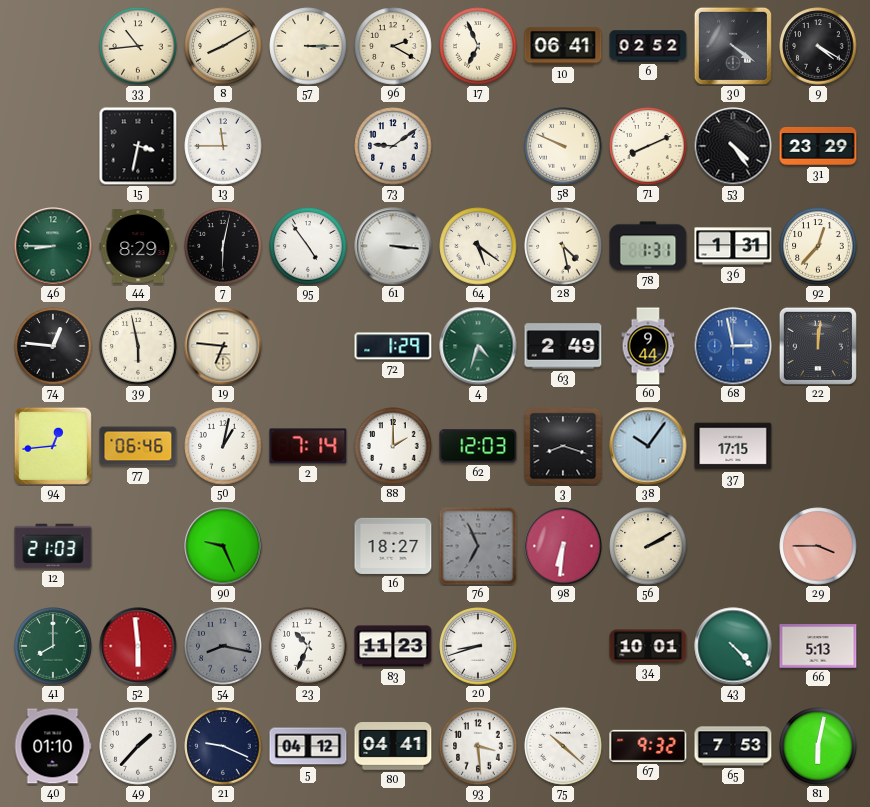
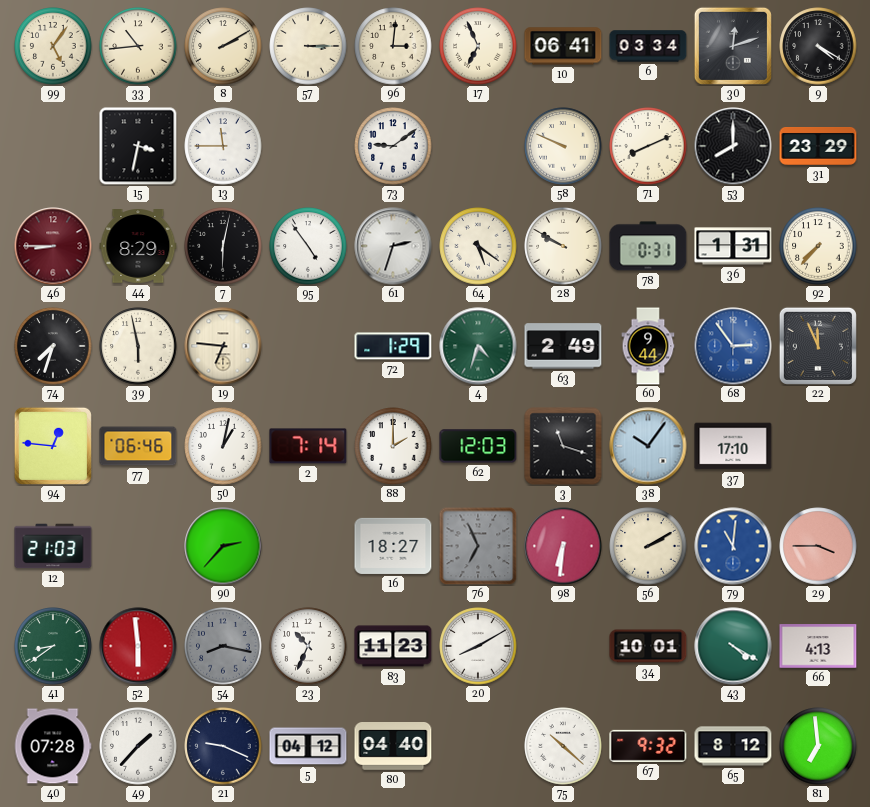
99: none -> 5:06 (53, 46)
8: 8:10 -> 2:10 (223, 46)
96: 2:20 -> 3:01 (393, 46)
6: 02:52 -> 03:34 (648, 46)
30: 4:21 -> 12:12 (733, 46)
53: 4:24 -> 8:00 (733, 146)
46 dial: green -> burgundy (53, 246)
61: 3:16 -> 2:33 (393, 246)
28: 4:28 -> 9:50 (563, 246)
78: 1:31 -> 0:31 (648, 246)
92: 12:37 -> 7:37 (818, 246)
74: 12:46 -> 7:33 (53, 346)
68: 2:58 -> 2:54 (733, 346)
22: 12:01 -> 11:56 (818, 346)
94: 12:44 -> 12:46 (53, 446)
3: 8:18 -> 11:18 (563, 446)
37: 17:15 -> 17:10 (733, 446)
90: 9:26 -> 2:37 (223, 546)
79: none -> 11:01 (733, 546)
41: 8:00 -> 8:39 (53, 646)
20: 8:42 -> 8:10 (478, 646)
43: 4:23 -> 4:20 (733, 646)
66: 5:13 -> 4:13 (818, 646)
40: 01:10 -> 07:28 (53, 746)
80: 04:41 -> 04:40 (393, 747)
93: 3:29 -> none (478, 746)
65: 7:53 -> 8:12 (733, 746)
81: 6:02 -> 6:59 (818, 746)
